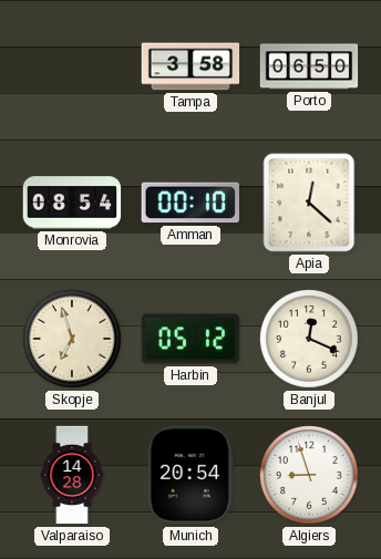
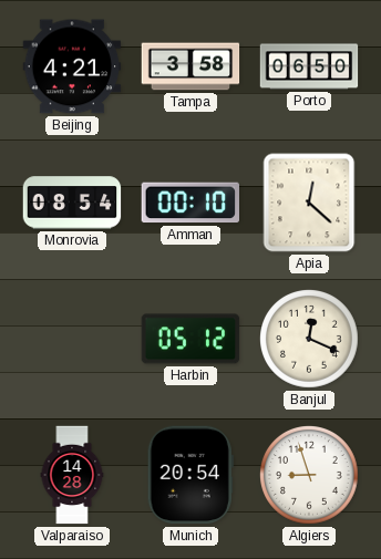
Beijing: none -> 4:21 (72, 66)
Skopje: 6:57 -> none (73, 340)
